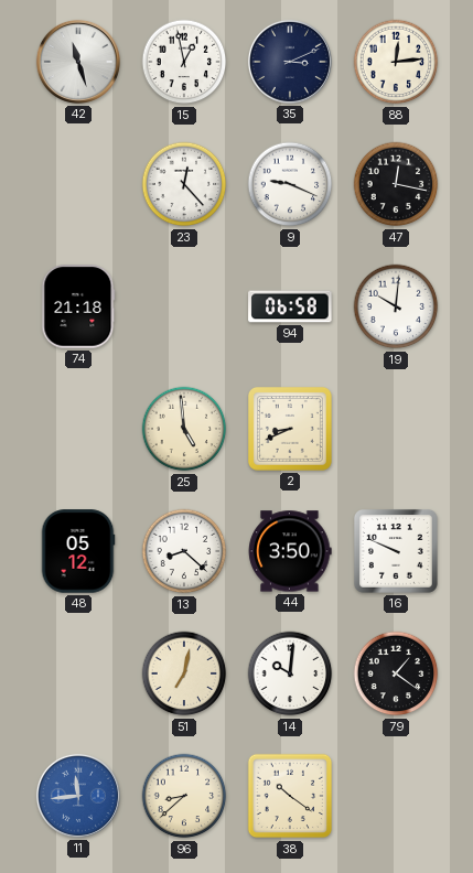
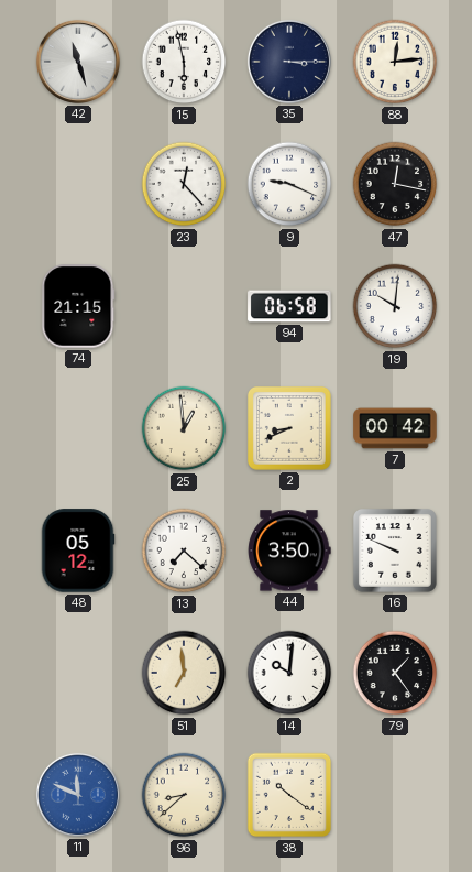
15: 12:58 -> 5:58 (184, 62)
35: 3:11 -> 3:15 (289, 62)
74: 21:18 -> 21:15 (78, 306)
25: 4:59 -> 12:59 (184, 428)
7: none -> 00:42 (395, 428)
13: 8:22 -> 7:22 (184, 551)
51: 7:02 -> 6:59 (184, 673)
79: 1:21 -> 1:24 (395, 673)
11: 11:44 -> 11:49 (78, 795)
